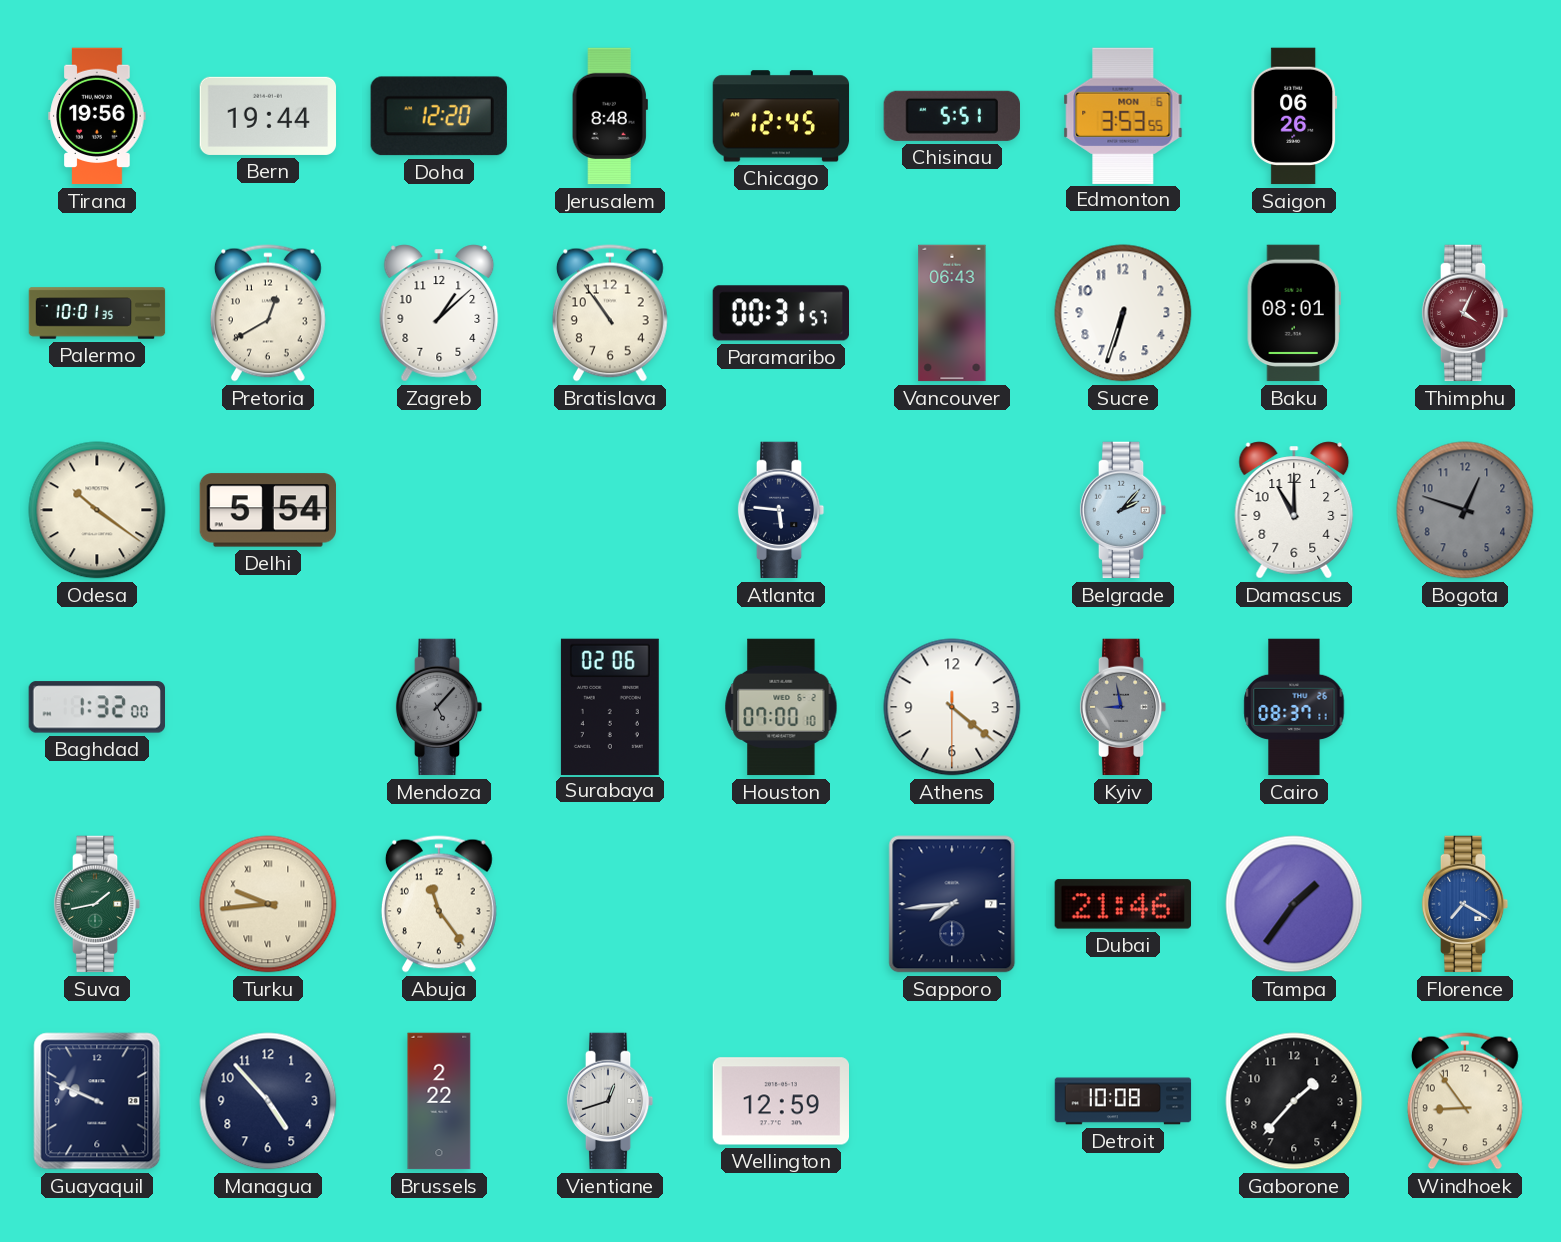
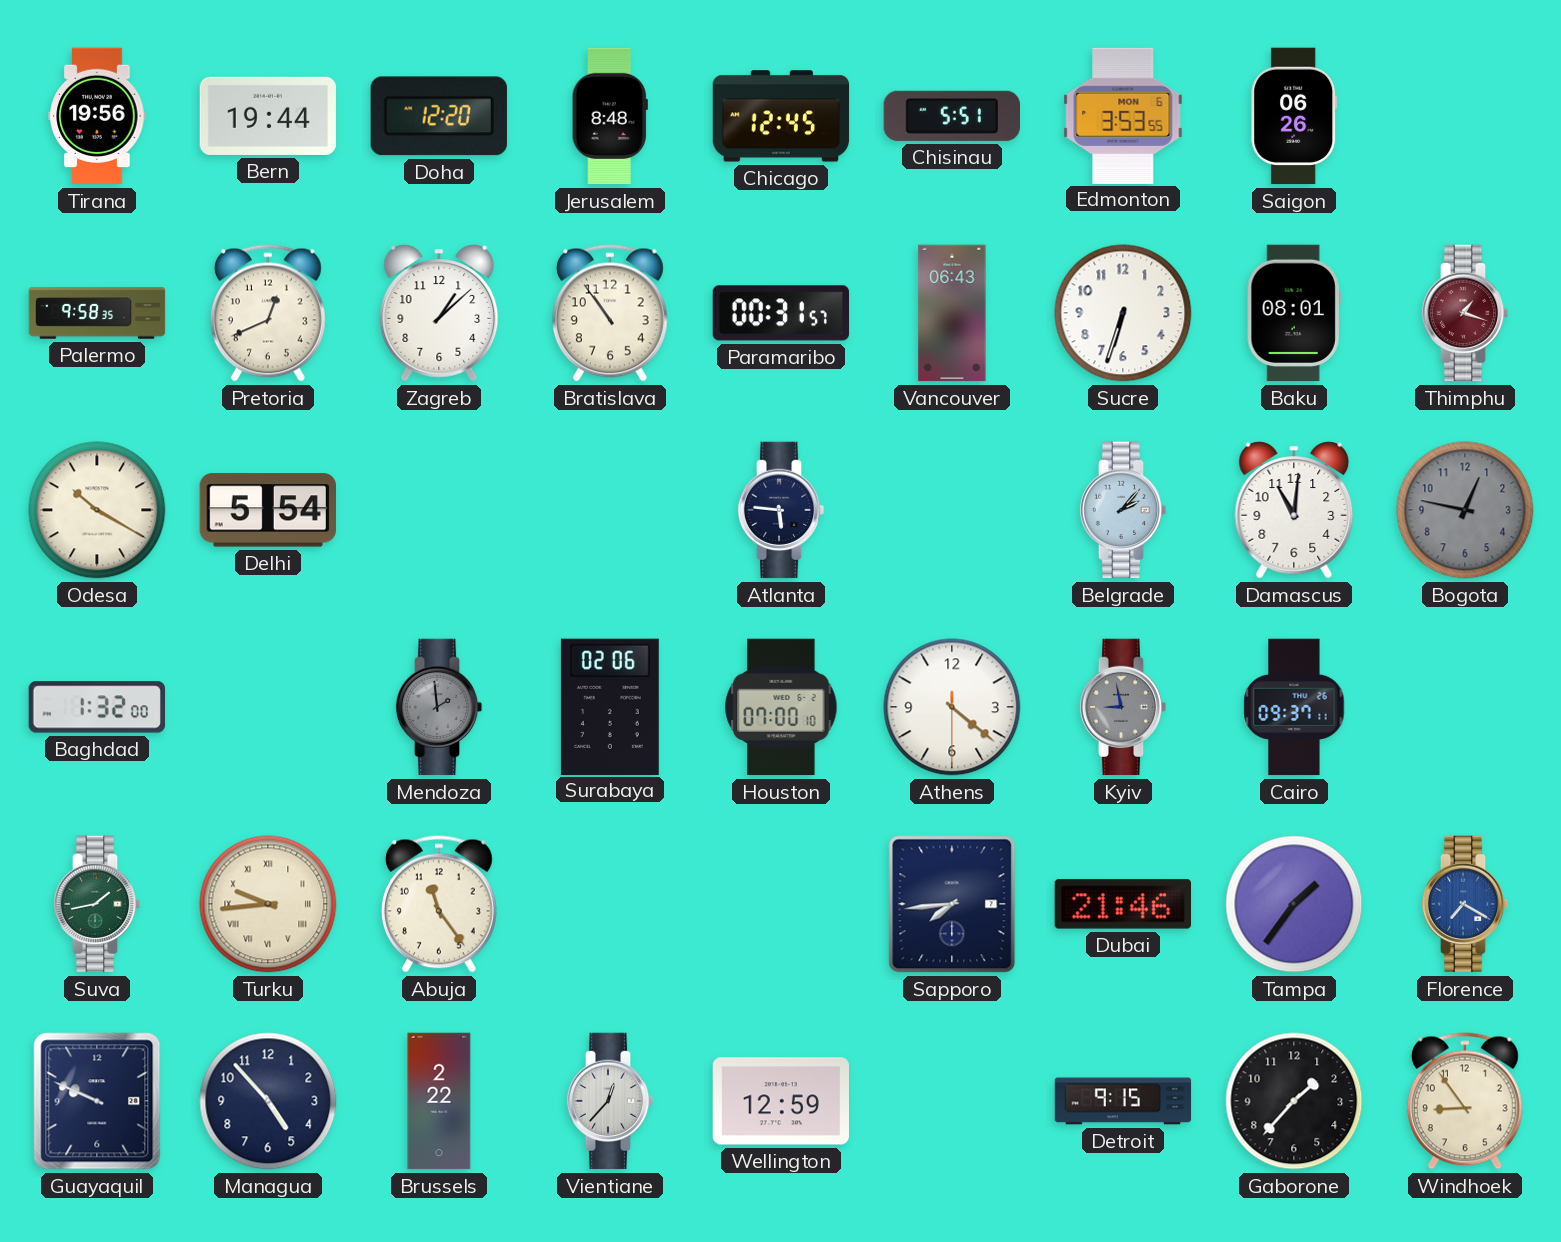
Palermo: 10:01 -> 9:58 (97, 313)
Pretoria: 12:40 -> 12:41 (268, 313)
Thimphu: 4:04 -> 1:18 (1465, 313)
Odesa: 10:21 -> 10:20 (97, 510)
Damascus: 11:00 -> 11:01 (1294, 510)
Bogota: 12:48 -> 12:47 (1465, 510)
Mendoza: 5:07 -> 1:59 (439, 707)
Cairo: 08:37 -> 09:37 (1294, 707)
Vientiane: 12:42 -> 12:37 (610, 1101)
Detroit: 10:08 -> 9:15 (1123, 1101)
